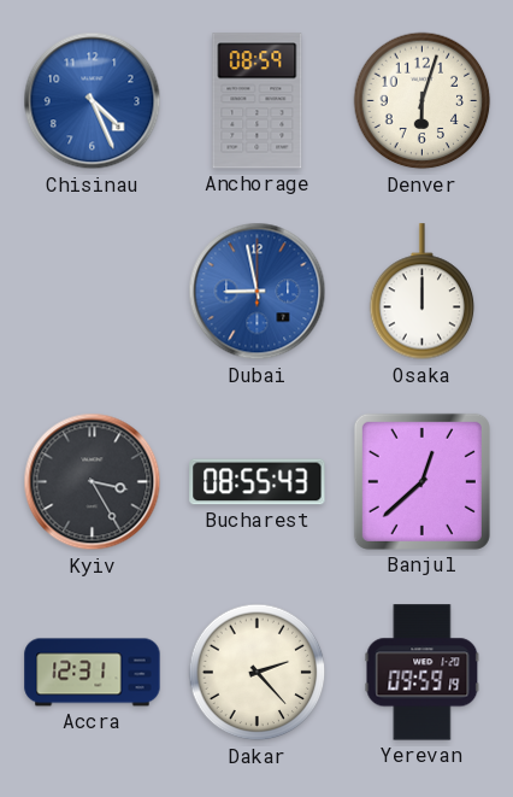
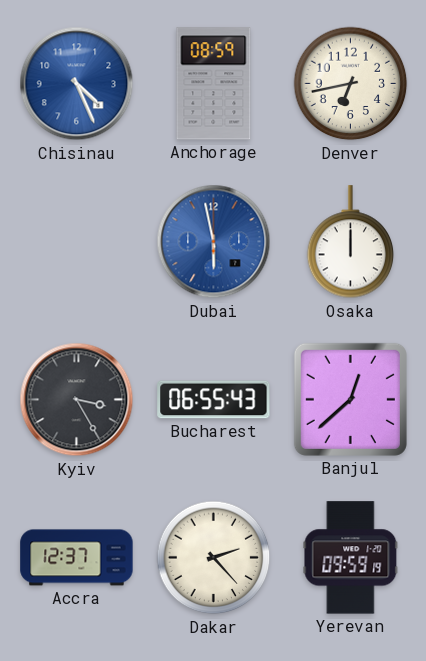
Denver: 6:03 -> 6:43 (351, 84)
Dubai: 8:58 -> 5:58 (214, 242)
Bucharest: 08:55 -> 06:55 (214, 400)
Accra: 12:31 -> 12:37 (77, 558)
